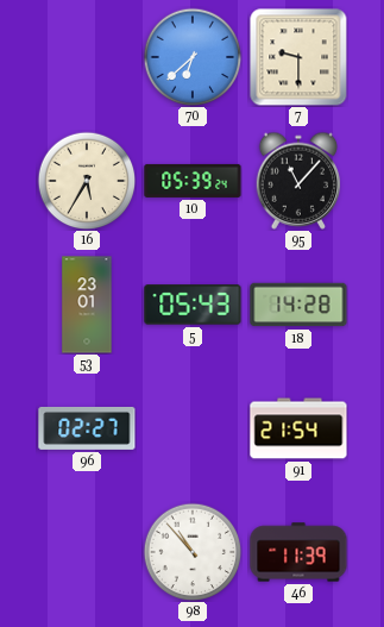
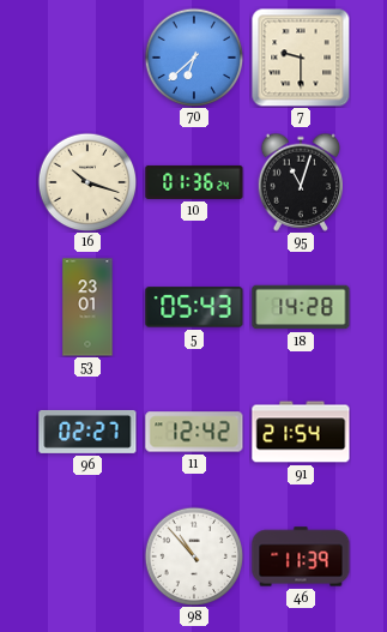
16: 5:35 -> 10:18 (87, 182)
10: 05:39 -> 01:36 (194, 182)
95: 11:07 -> 11:03 (300, 182)
11: none -> 12:42 (194, 432)
